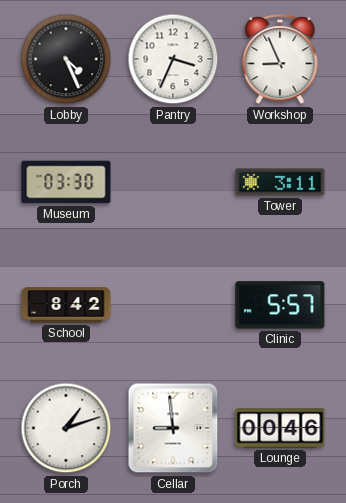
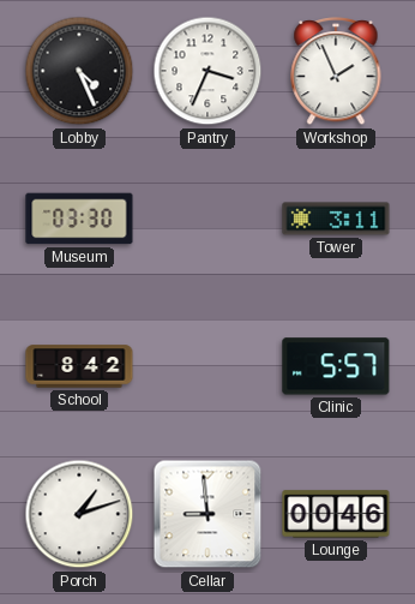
Workshop: 8:56 -> 1:56 (336, 71)
